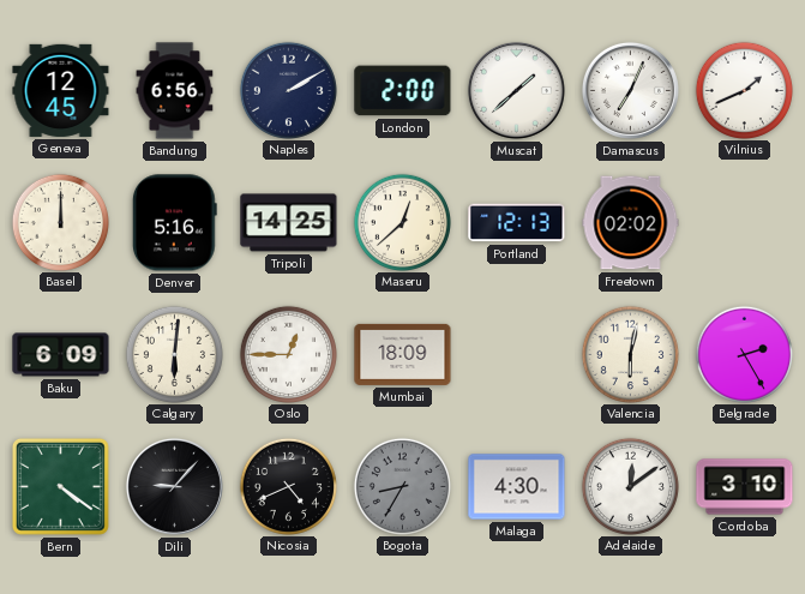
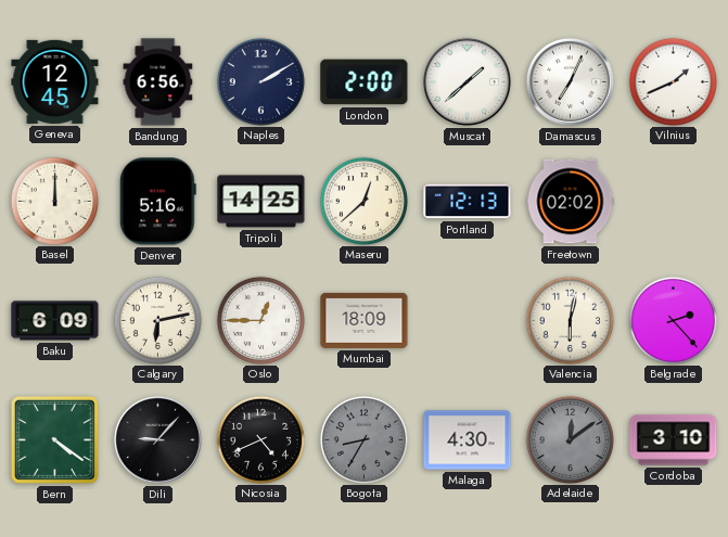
Calgary: 6:01 -> 6:13 (157, 320)
Belgrade: 2:25 -> 2:23 (673, 320)
Adelaide dial: white -> grey (570, 439)
